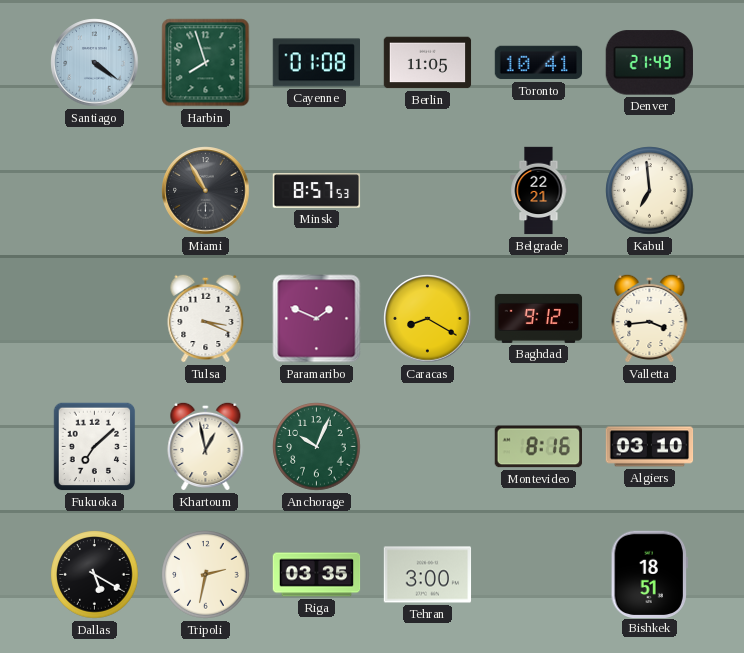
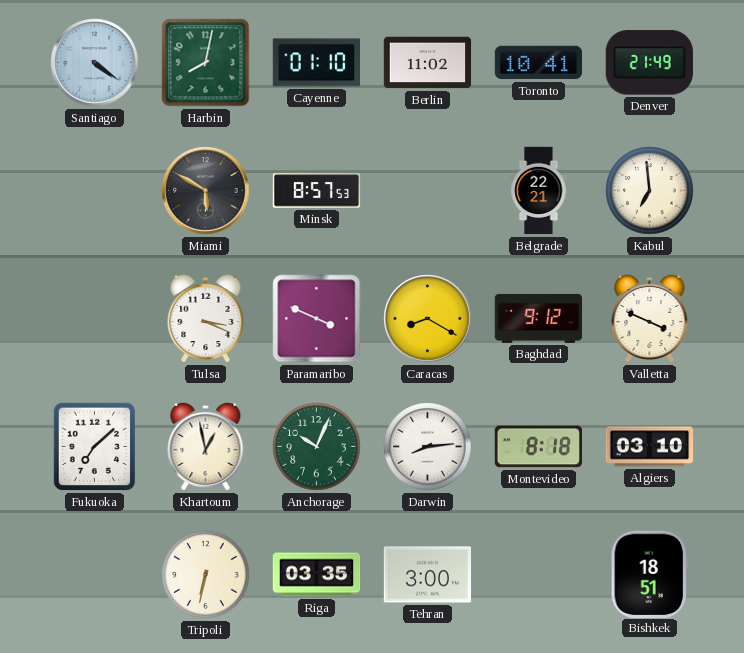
Harbin: 7:57 -> 8:02 (206, 63)
Cayenne: 01:08 -> 01:10 (316, 63)
Berlin: 11:05 -> 11:02 (428, 63)
Miami: 10:55 -> 5:50 (206, 191)
Paramaribo: 1:49 -> 3:49 (317, 319)
Valletta: 3:44 -> 3:49 (650, 318)
Darwin: none -> 8:14 (428, 447)
Montevideo: 8:16 -> 8:18 (538, 447)
Dallas: 5:20 -> none (95, 575)
Tripoli: 2:32 -> 6:32 (206, 575)
